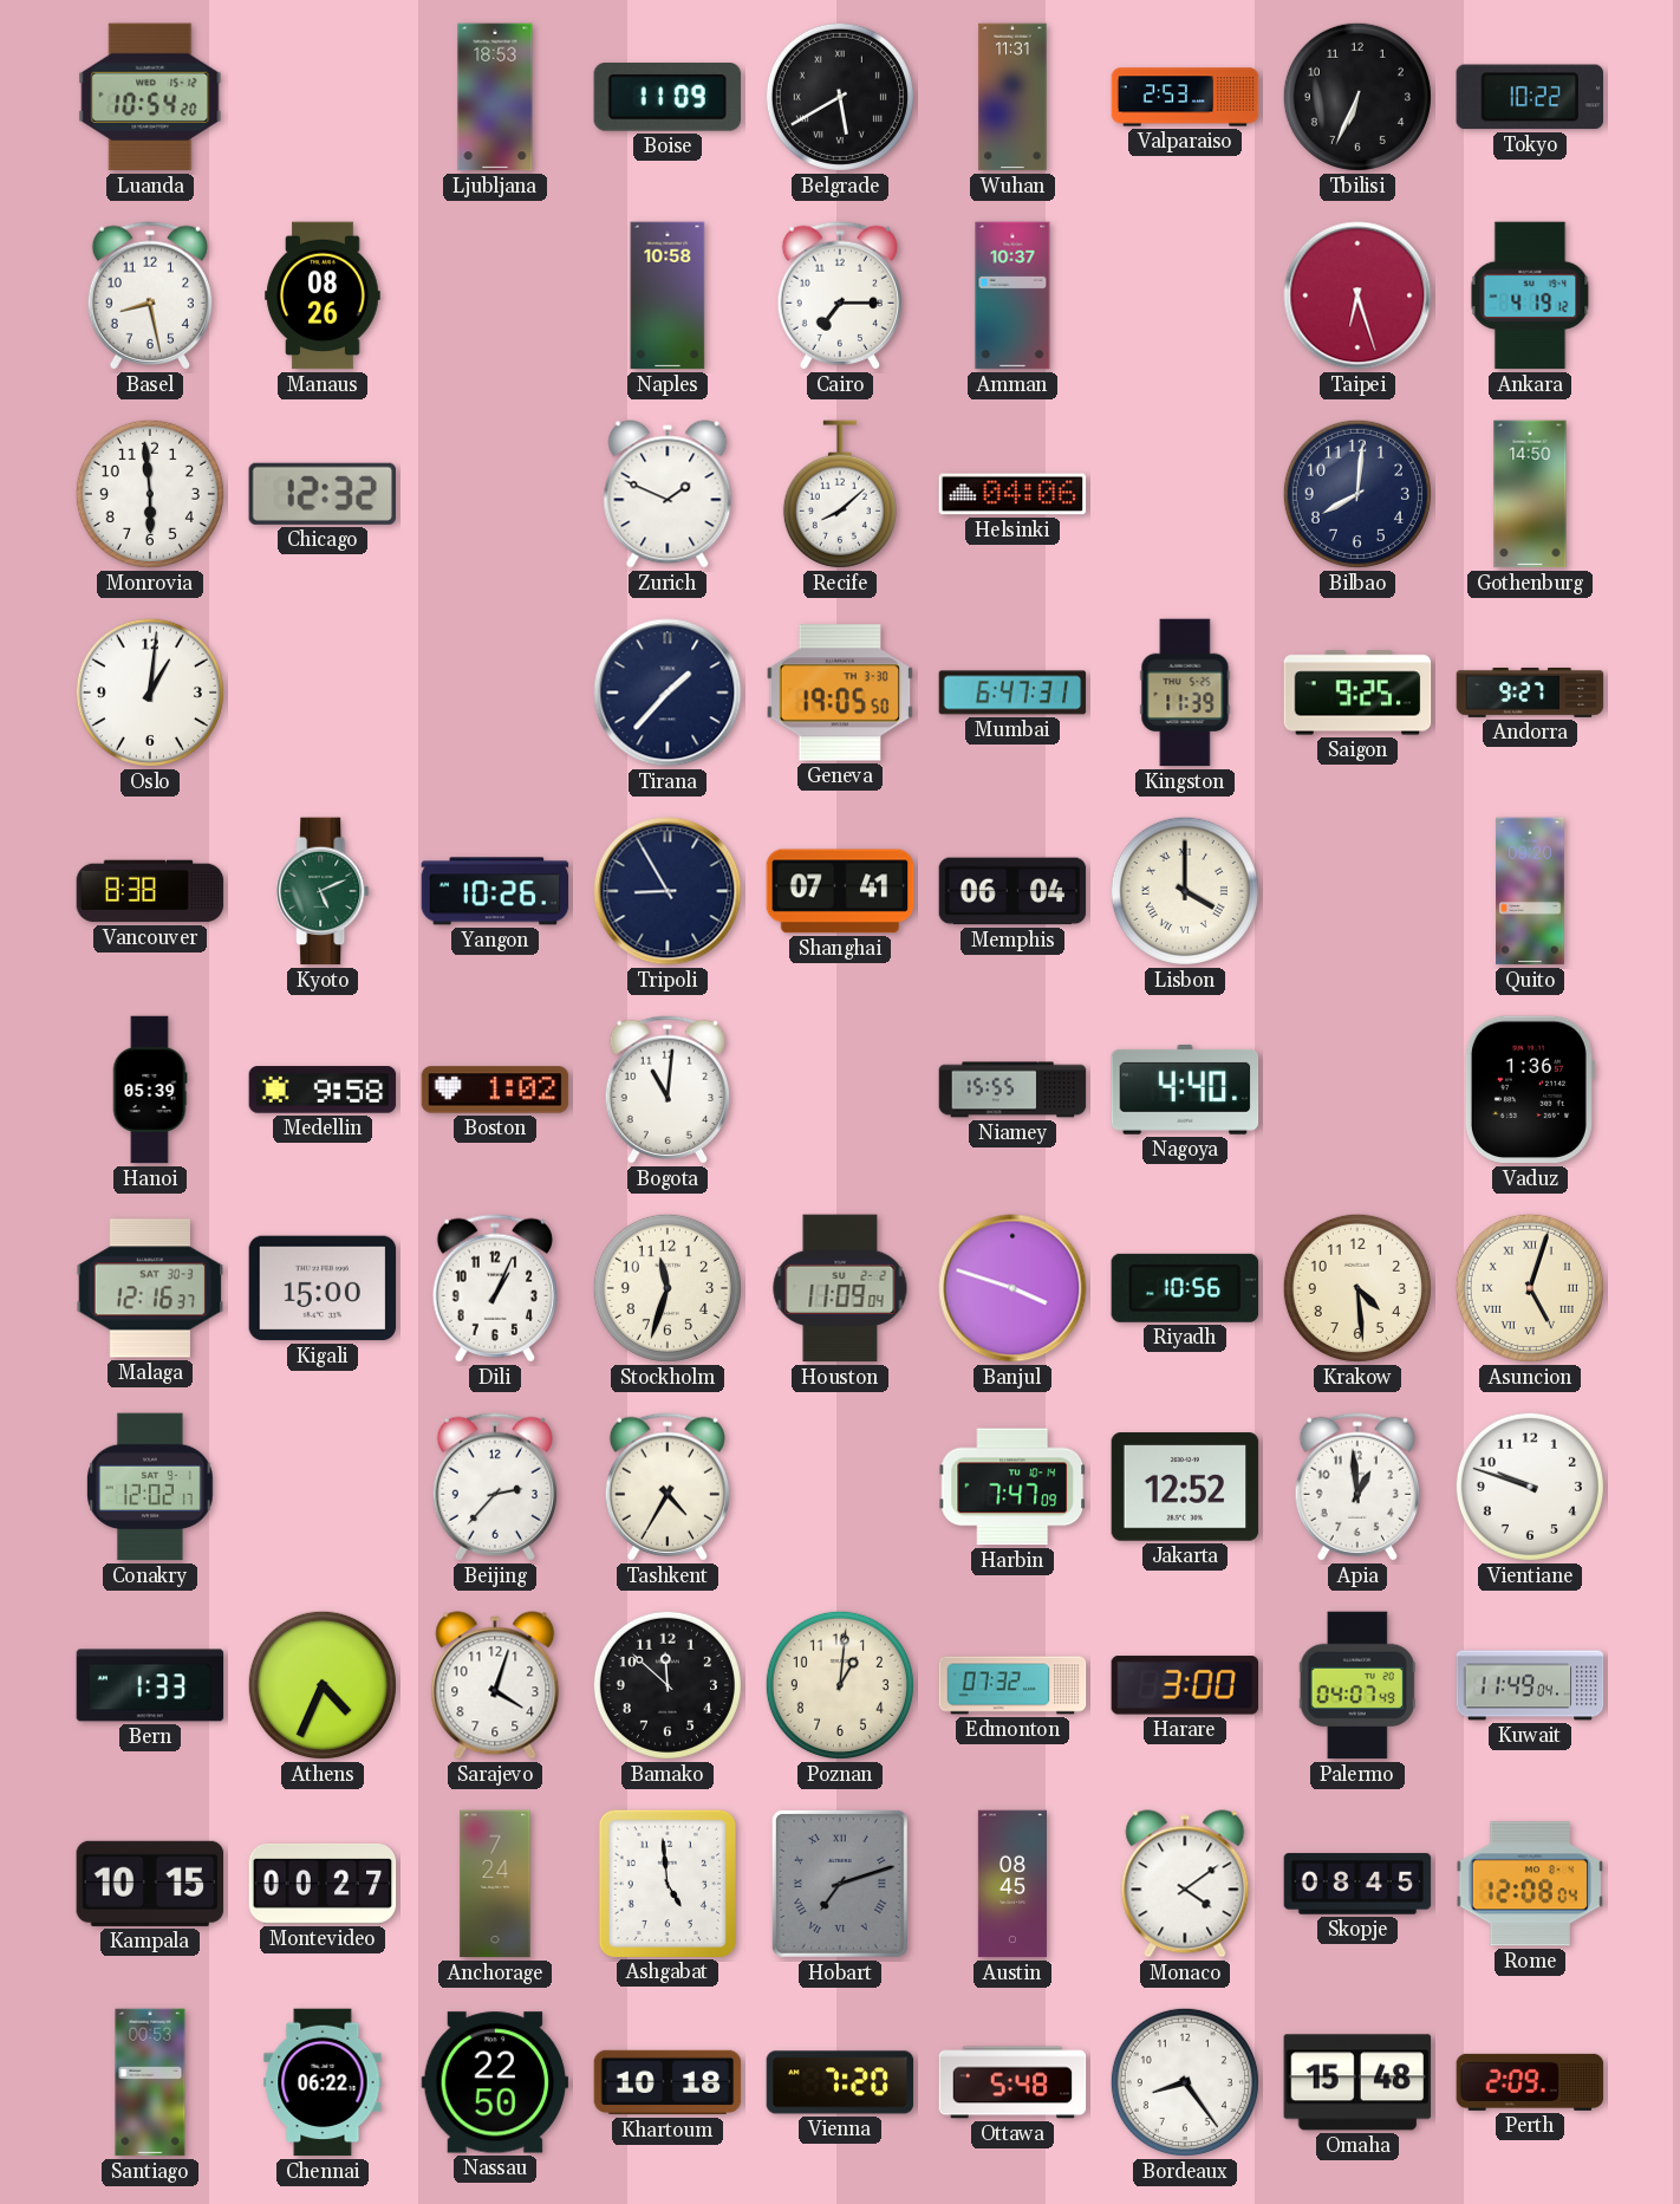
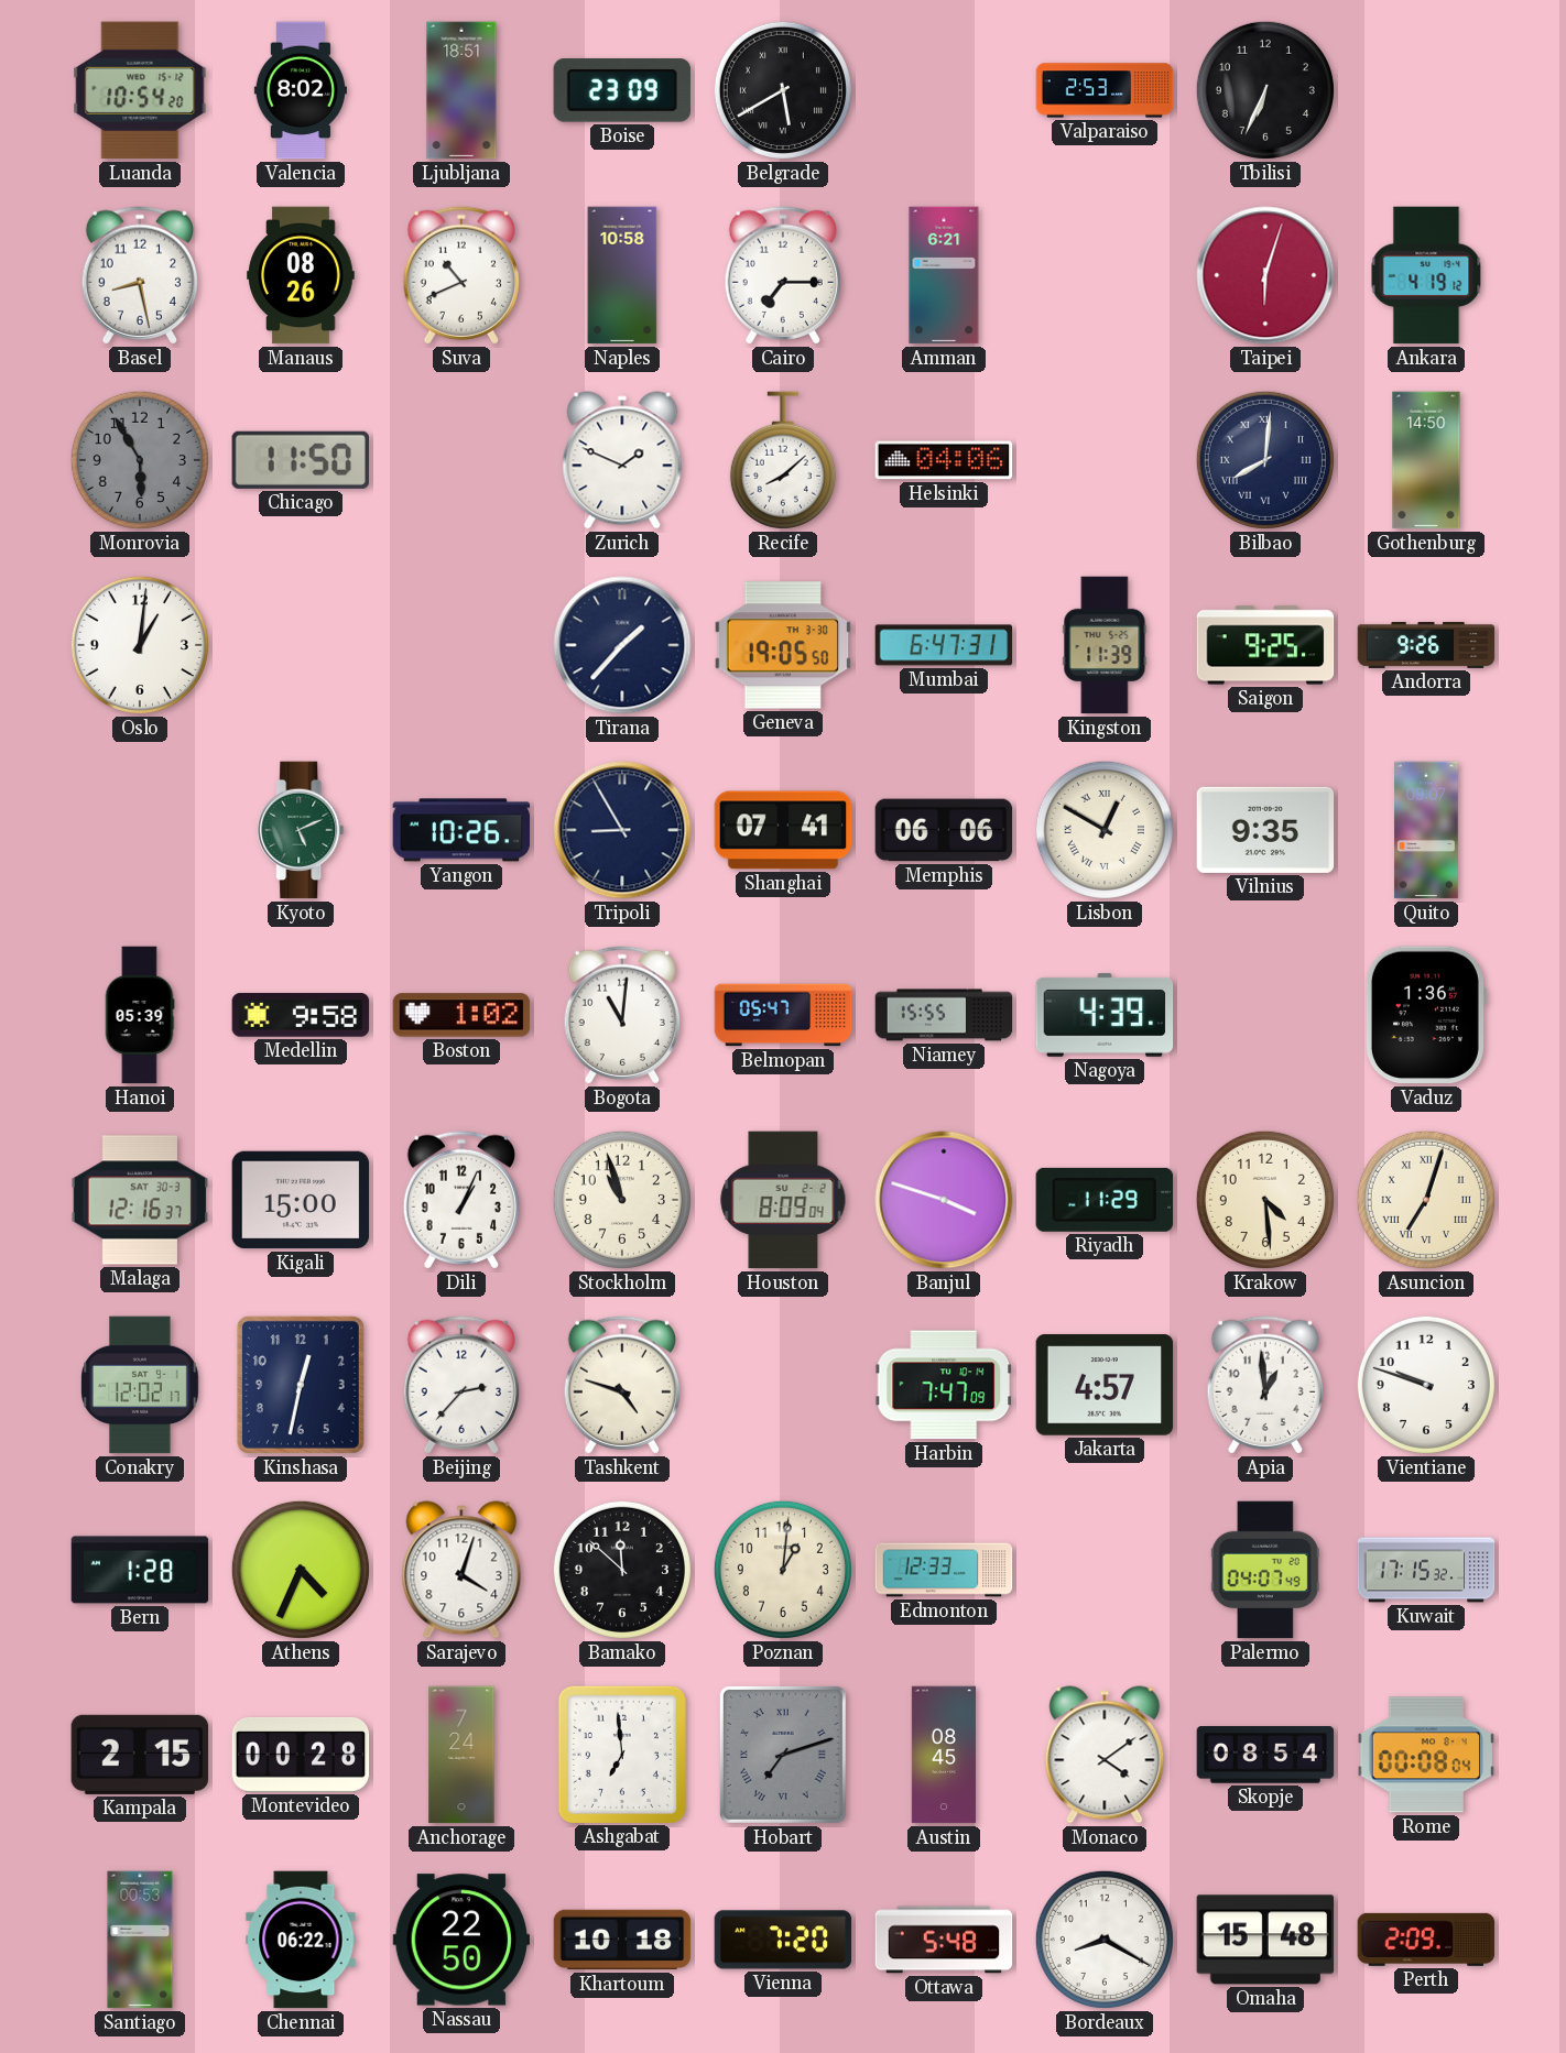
Valencia: none -> 8:02 (301, 90)
Ljubljana: 18:53 -> 18:51 (461, 90)
Boise: 11:09 -> 23:09 (621, 91)
Wuhan: 11:31 -> none (1012, 97)
Tokyo: 10:22 -> none (1529, 97)
Suva: none -> 10:41 (460, 275)
Amman: 10:37 -> 6:21 (944, 275)
Taipei: 6:27 -> 6:03 (1265, 275)
Monrovia: 5:59 -> 5:55 (140, 460)
Monrovia dial: white -> grey (140, 460)
Chicago: 12:32 -> 11:50 (301, 460)
Bilbao numerals: Arabic -> Roman (1265, 460)
Andorra: 9:27 -> 9:26 (1426, 645)
Vancouver: 8:38 -> none (150, 891)
Memphis: 06:04 -> 06:06 (944, 830)
Lisbon: 4:00 -> 12:50 (1105, 830)
Vilnius: none -> 9:35 (1265, 830)
Quito: 09:20 -> 09:07 (1426, 830)
Belmopan: none -> 05:47 (783, 1015)
Nagoya: 4:40 -> 4:39 (1105, 1015)
Stockholm: 11:33 -> 10:57 (622, 1200)
Houston: 11:09 -> 8:09 (783, 1200)
Riyadh: 10:56 -> 11:29 (1105, 1200)
Asuncion: 5:03 -> 7:03 (1426, 1200)
Kinshasa: none -> 12:32 (301, 1385)
Tashkent: 4:35 -> 4:48 (621, 1385)
Jakarta: 12:52 -> 4:57 (1105, 1385)
Bern: 1:33 -> 1:28 (140, 1570)
Edmonton: 07:32 -> 12:33 (944, 1570)
Harare: 3:00 -> none (1184, 1685)
Kuwait: 11:49 -> 17:15 (1426, 1570)
Kampala: 10:15 -> 2:15 (140, 1755)
Montevideo: 00:27 -> 00:28 (301, 1756)
Ashgabat: 4:59 -> 6:59 (621, 1754)
Skopje: 08:45 -> 08:54 (1265, 1755)
Rome: 12:08 -> 00:08 (1426, 1755)
Bordeaux: 8:24 -> 8:20 (1105, 1940)
